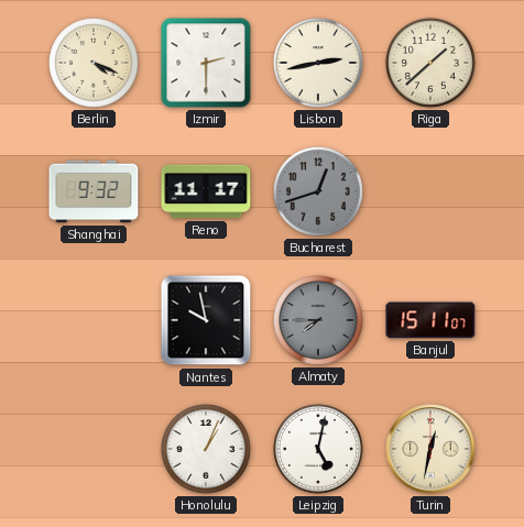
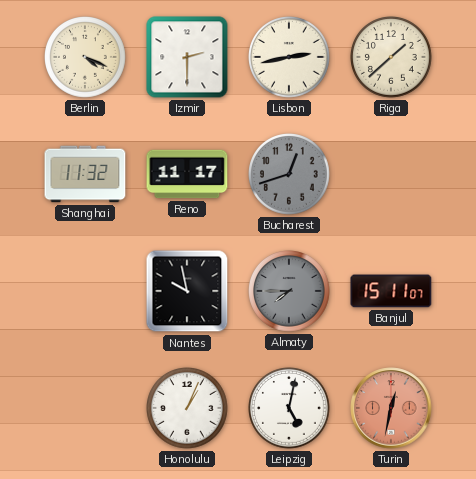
Shanghai: 9:32 -> 11:32 (85, 174)
Turin dial: cream -> salmon (391, 408)
